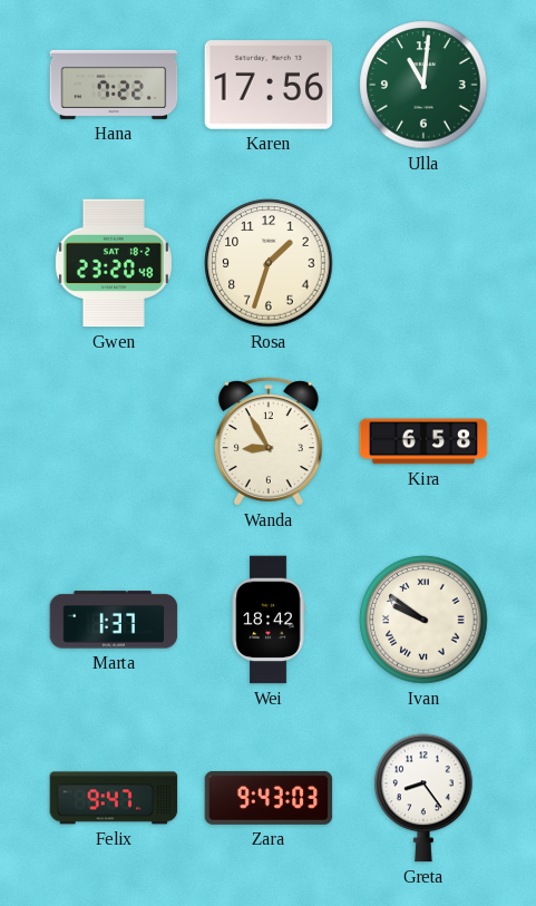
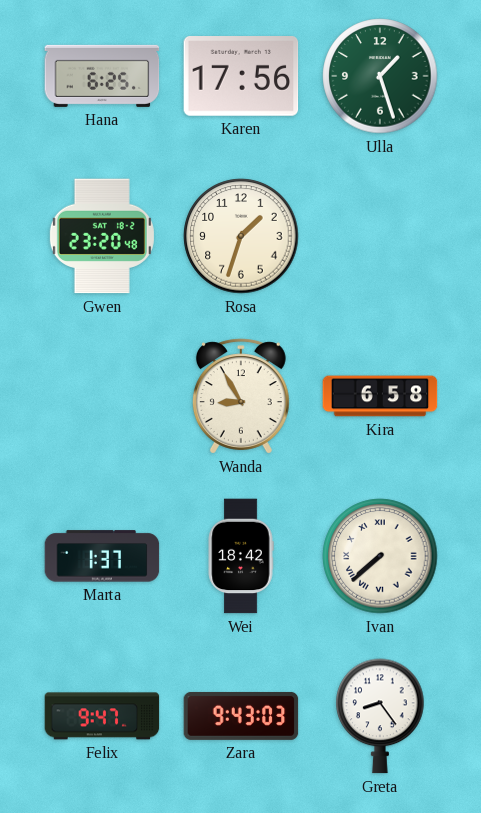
Hana: 7:22 -> 6:25 (102, 76)
Ulla: 11:01 -> 1:27 (380, 76)
Ivan: 9:51 -> 7:38 (380, 556)
